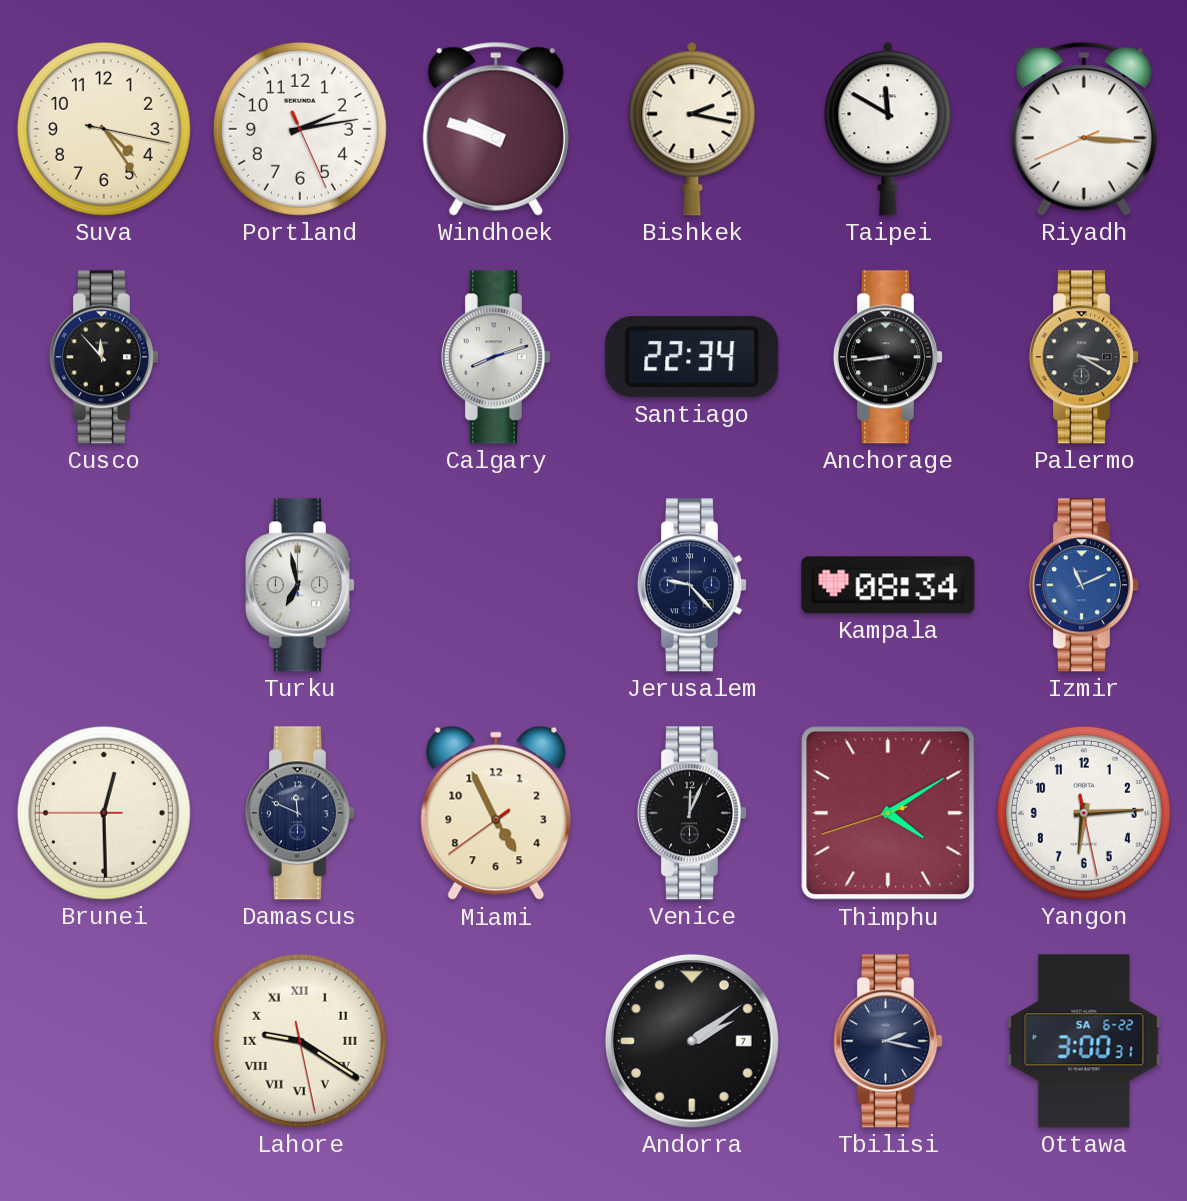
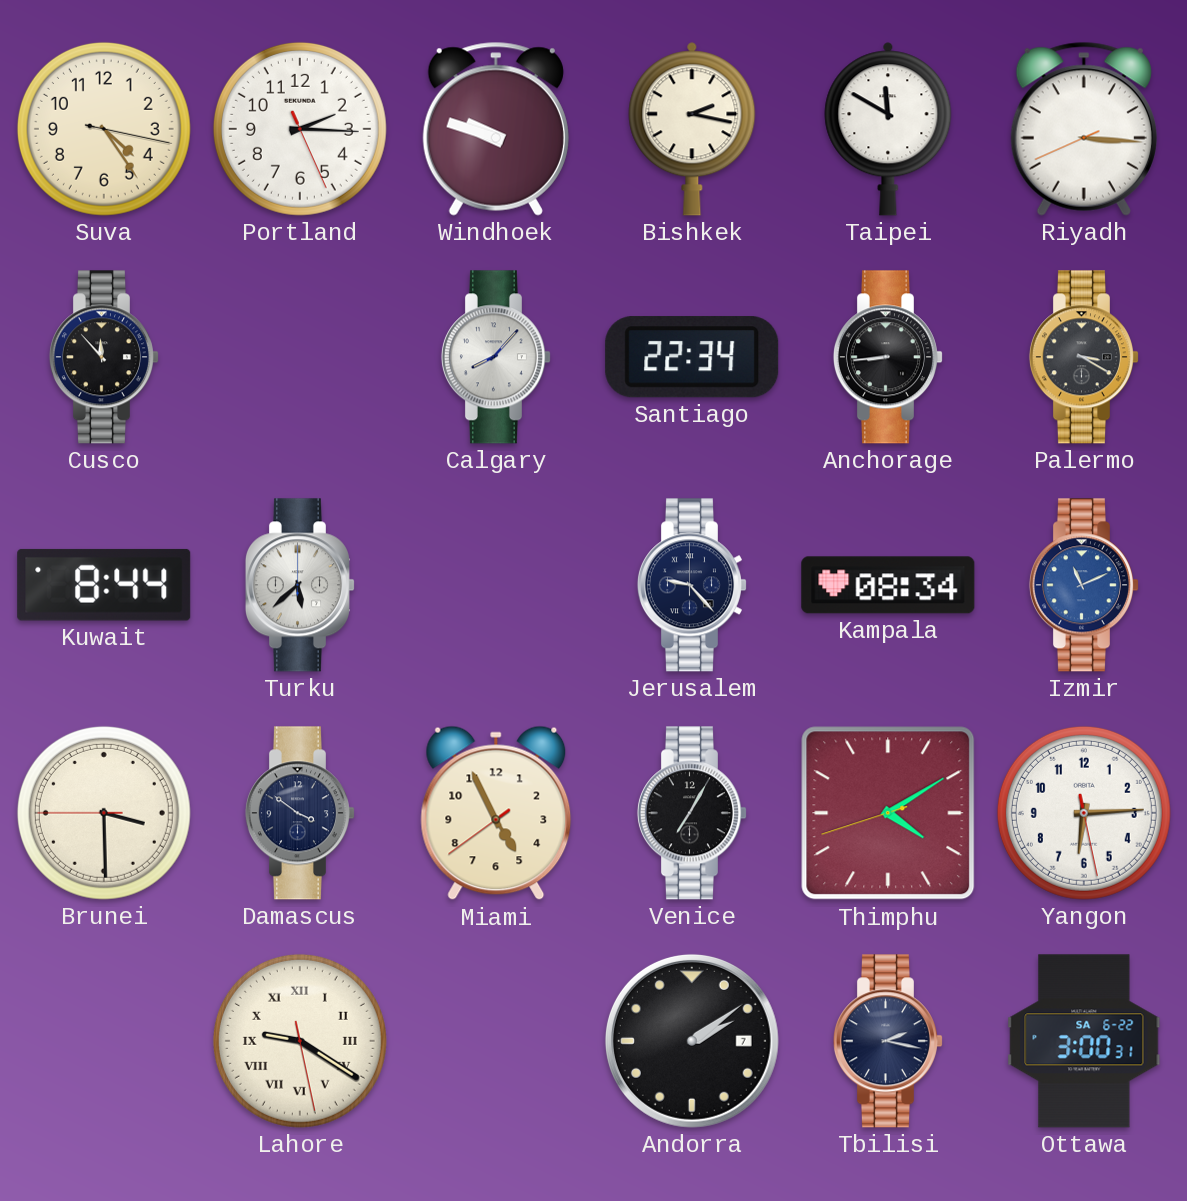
Portland: 2:13 -> 2:15 (300, 129)
Calgary: 8:12 -> 8:07 (496, 357)
Kuwait: none -> 8:44 (104, 585)
Turku: 6:58 -> 5:38 (300, 585)
Brunei: 12:29 -> 3:29 (104, 813)
Damascus: 11:49 -> 3:51 (300, 813)
Venice: 12:04 -> 7:05 (692, 813)
